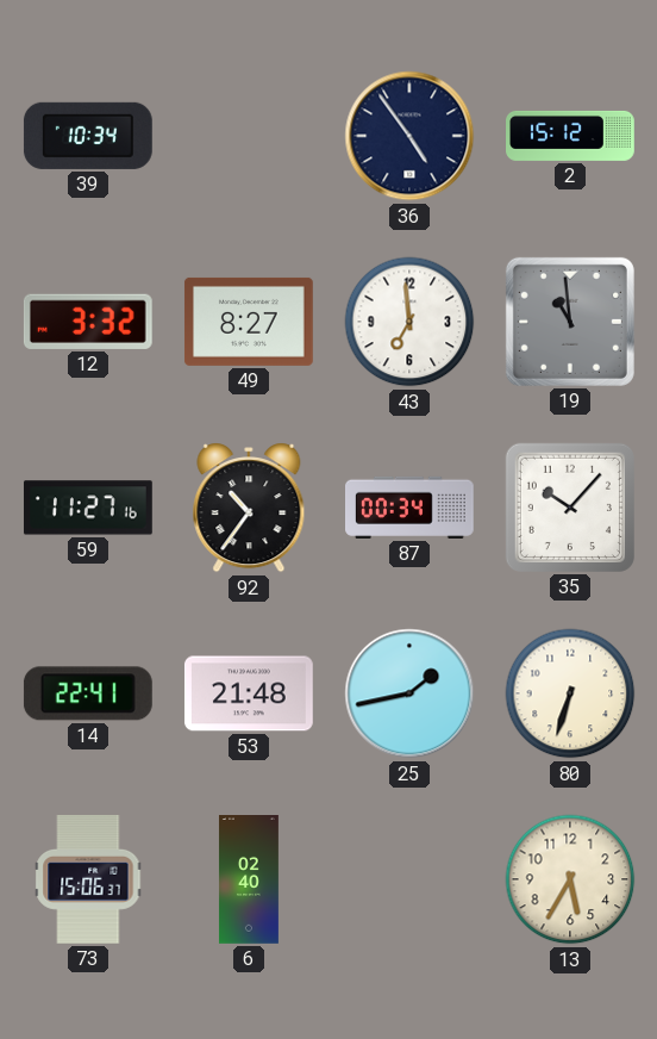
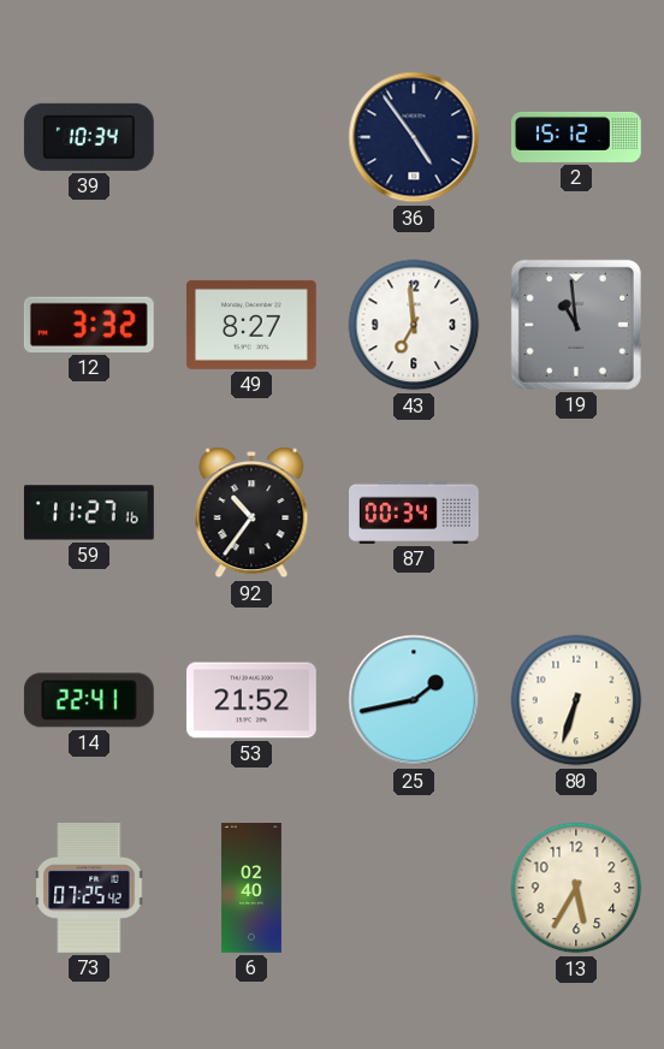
35: 10:07 -> none (570, 508)
53: 21:48 -> 21:52 (251, 700)
73: 15:06 -> 07:25 (89, 888)
